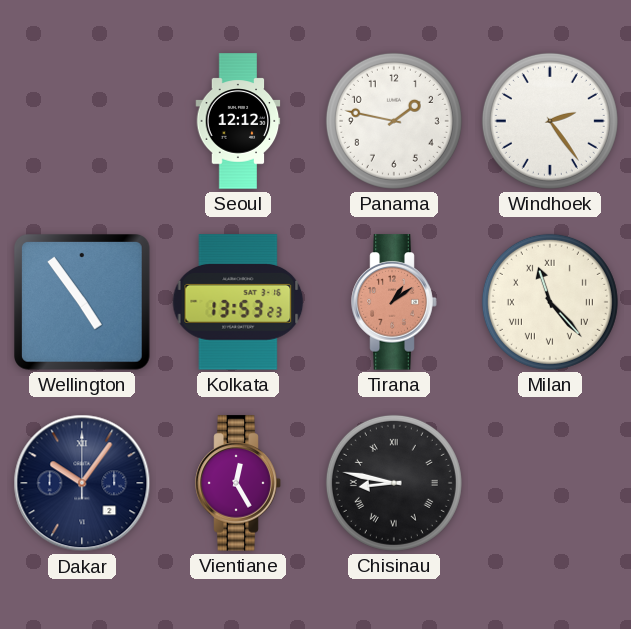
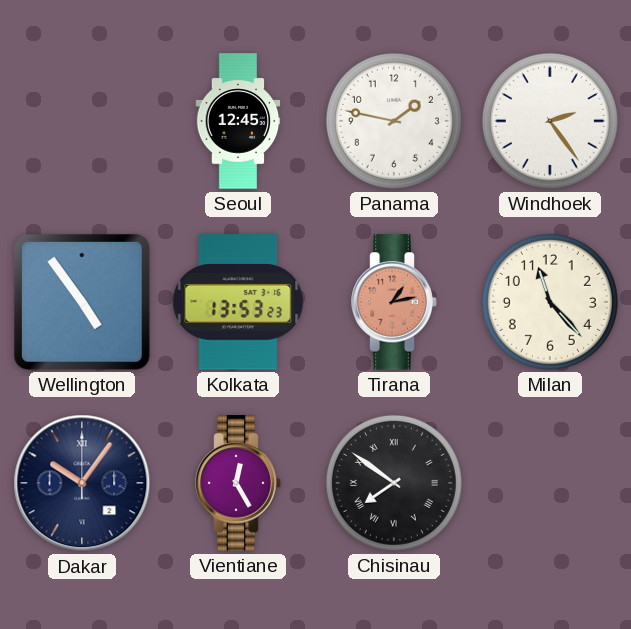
Seoul: 12:12 -> 12:45 (238, 121)
Tirana: 1:09 -> 1:13 (394, 302)
Milan numerals: Roman -> Arabic (550, 302)
Chisinau: 8:47 -> 7:51 (394, 483)
